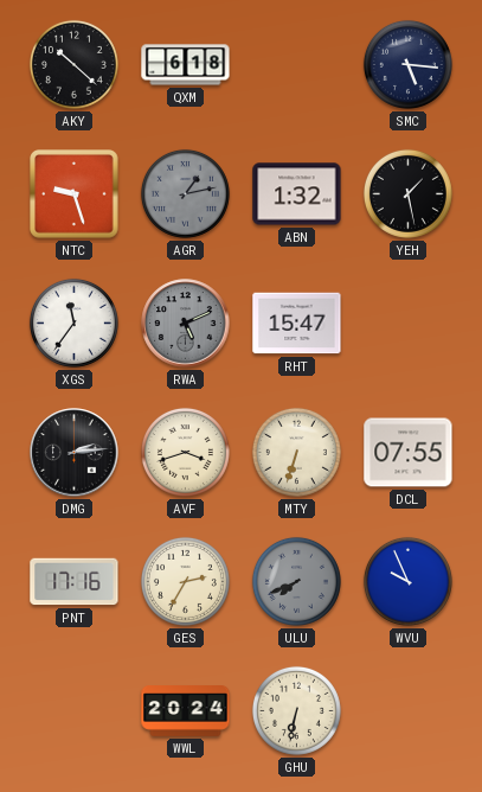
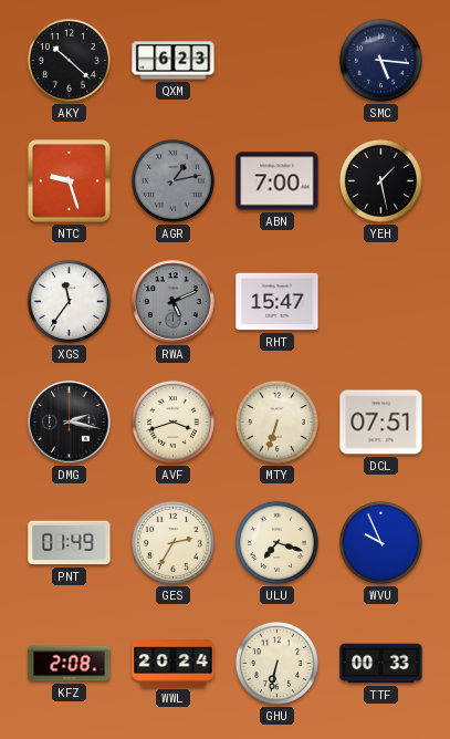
QXM: 6:18 -> 6:23 (174, 61)
ABN: 1:32 -> 7:00 (278, 181)
DMG: 2:14 -> 2:17 (70, 423)
DCL: 07:55 -> 07:51 (381, 423)
PNT: 17:16 -> 01:49 (70, 543)
ULU: 7:41 -> 7:18 (276, 542)
ULU dial: grey -> cream (276, 542)
KFZ: none -> 2:08 (70, 664)
TTF: none -> 00:33 (381, 664)
